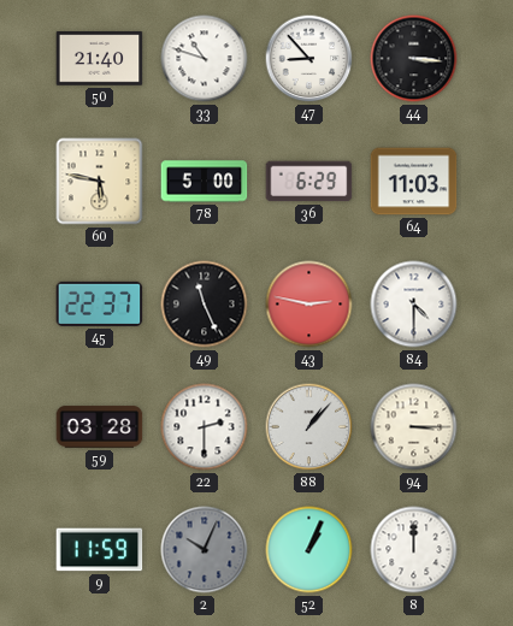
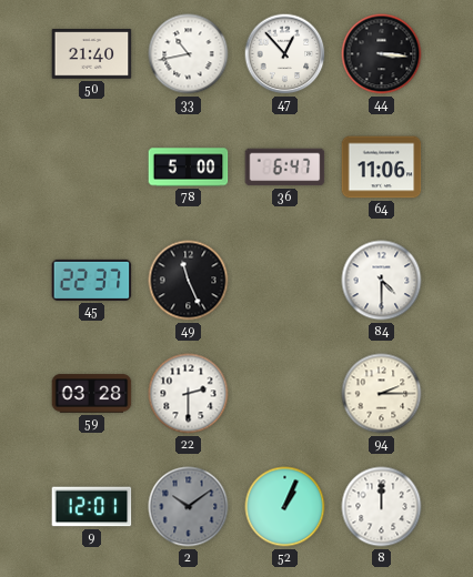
33: 10:48 -> 10:43 (189, 54)
47: 8:53 -> 12:53 (285, 54)
60: 5:47 -> none (100, 182)
36: 6:29 -> 6:47 (285, 168)
64: 11:03 -> 11:06 (382, 168)
43: 2:47 -> none (309, 305)
88: 1:07 -> none (309, 427)
94: 3:15 -> 2:15 (382, 394)
9: 11:59 -> 12:01 (92, 507)
2: 10:04 -> 10:09 (189, 507)
